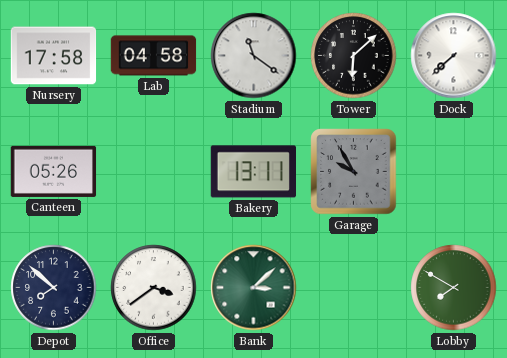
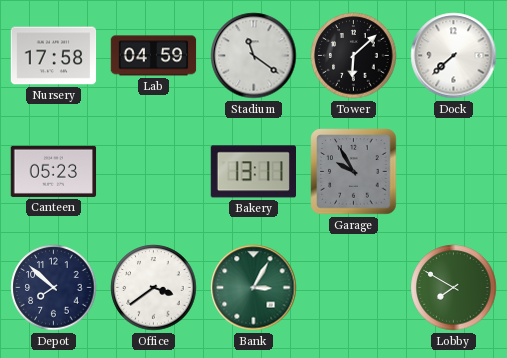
Lab: 04:58 -> 04:59 (154, 56)
Canteen: 05:26 -> 05:23 (54, 171)
Bank: 3:08 -> 3:05 (254, 288)
